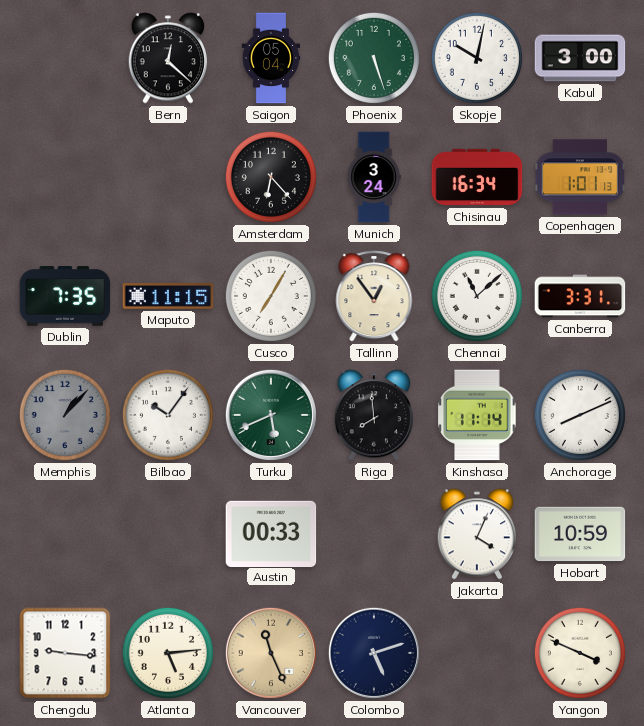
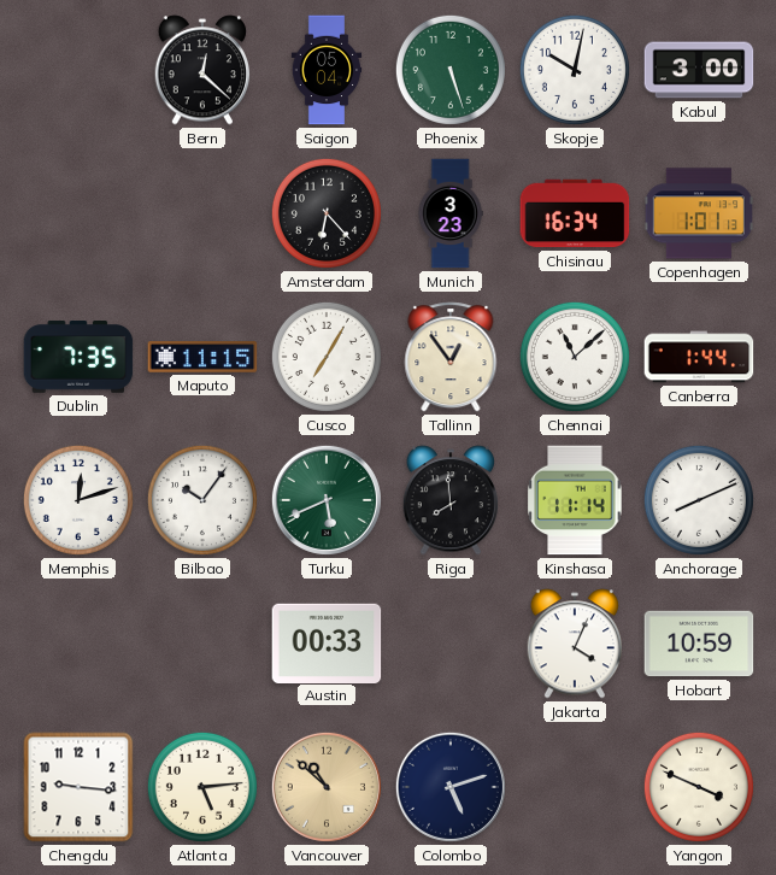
Munich: 3:24 -> 3:23 (451, 213)
Canberra: 3:31 -> 1:44 (699, 357)
Memphis: 1:07 -> 12:12 (78, 500)
Memphis dial: grey -> white (78, 500)
Vancouver: 11:26 -> 10:52 (327, 787)
